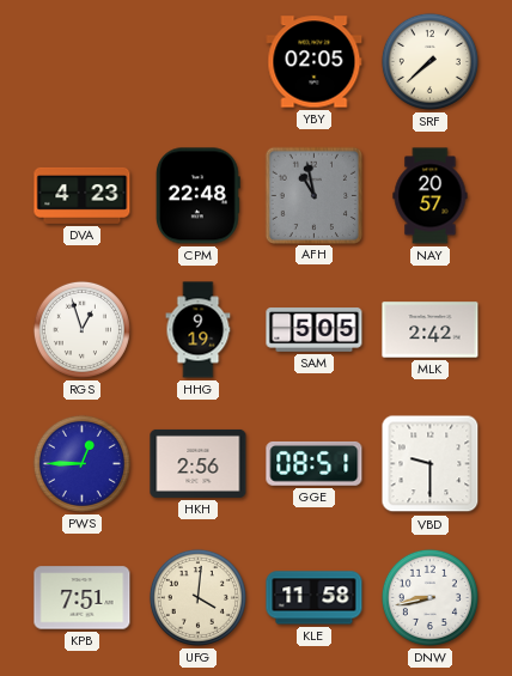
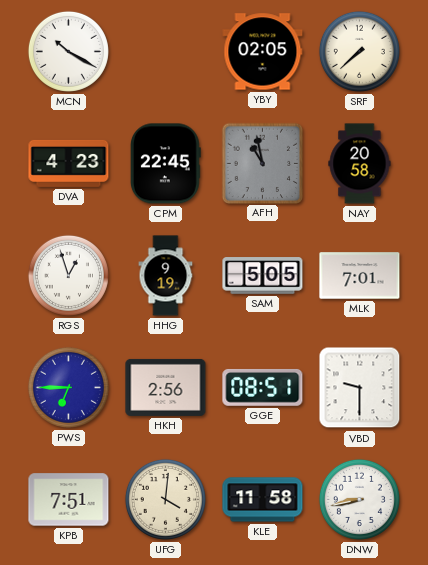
MCN: none -> 10:20 (68, 51)
CPM: 22:48 -> 22:45 (165, 164)
NAY: 20:57 -> 20:58 (360, 164)
MLK: 2:42 -> 7:01 (360, 276)
PWS: 12:45 -> 6:45 (68, 387)
